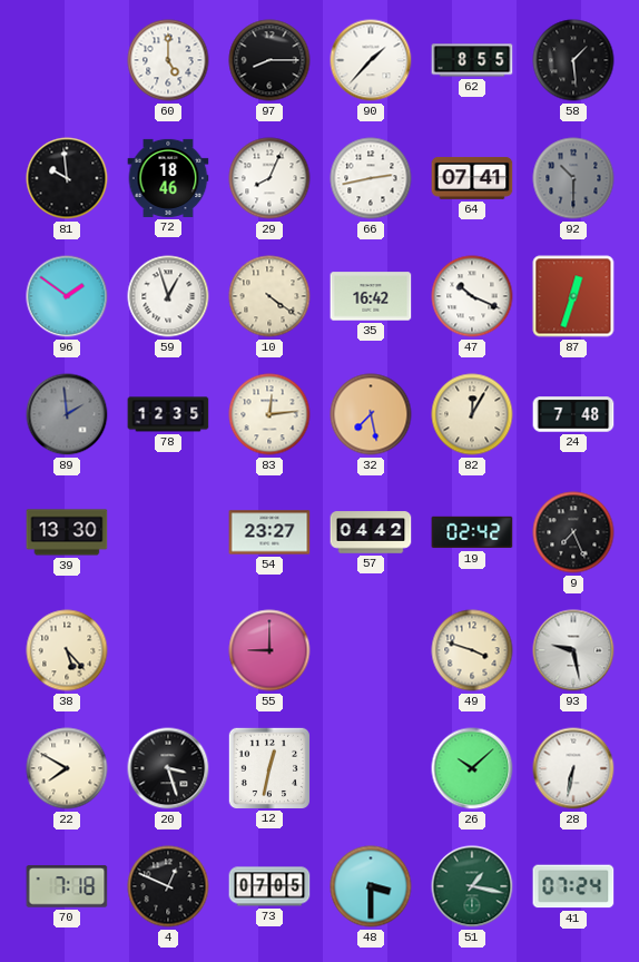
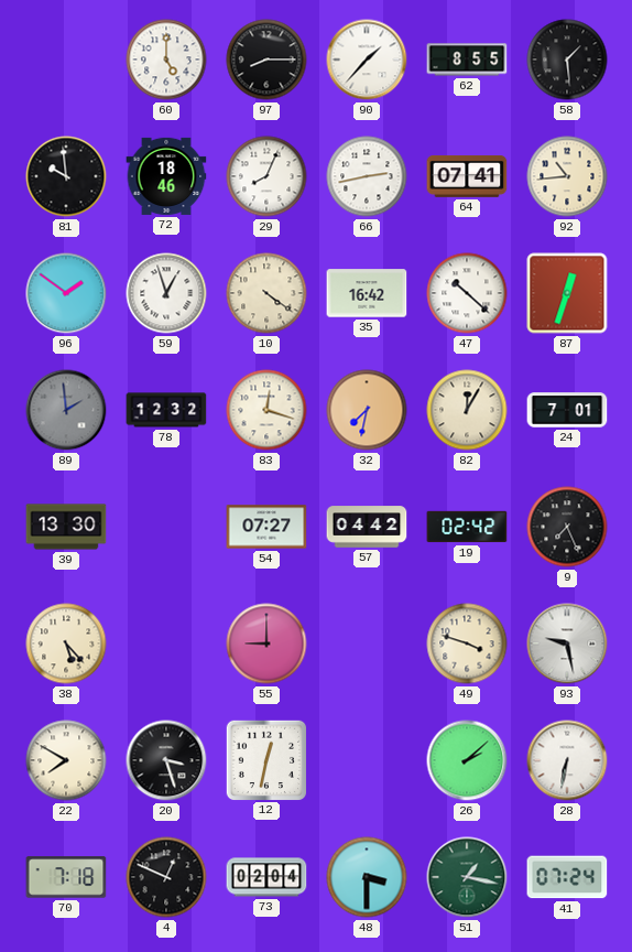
92: 10:30 -> 10:44 (567, 176)
92 dial: grey -> cream (567, 176)
47: 10:19 -> 10:22 (467, 293)
78: 12:35 -> 12:32 (166, 410)
83: 12:14 -> 12:18 (266, 410)
32: 7:28 -> 7:32 (367, 410)
24: 7:48 -> 7:01 (567, 410)
54: 23:27 -> 07:27 (266, 527)
26: 10:08 -> 2:08 (467, 760)
73: 07:05 -> 02:04 (266, 877)
